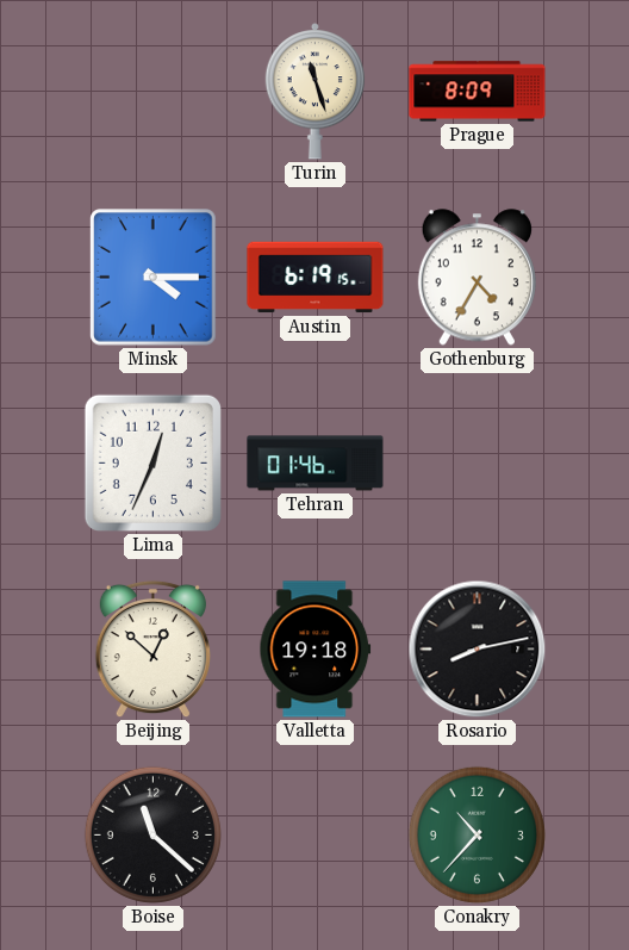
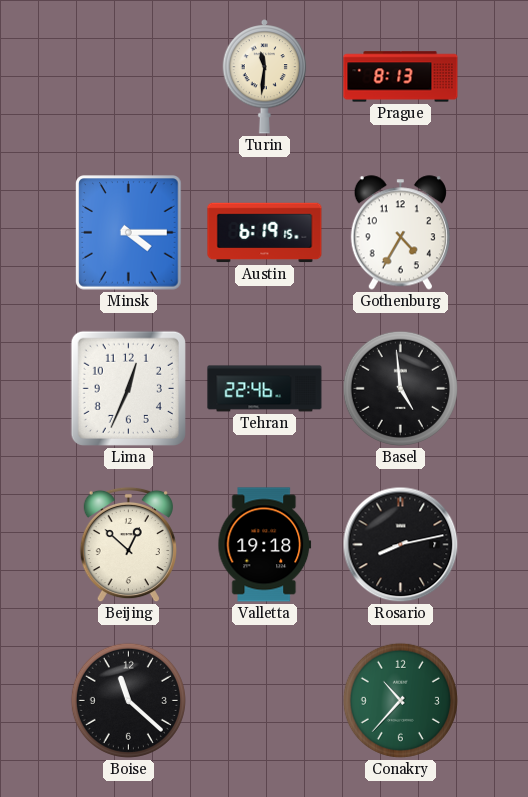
Turin: 11:27 -> 11:31 (265, 77)
Prague: 8:09 -> 8:13 (401, 77)
Tehran: 01:46 -> 22:46 (265, 389)
Basel: none -> 4:59 (400, 388)
